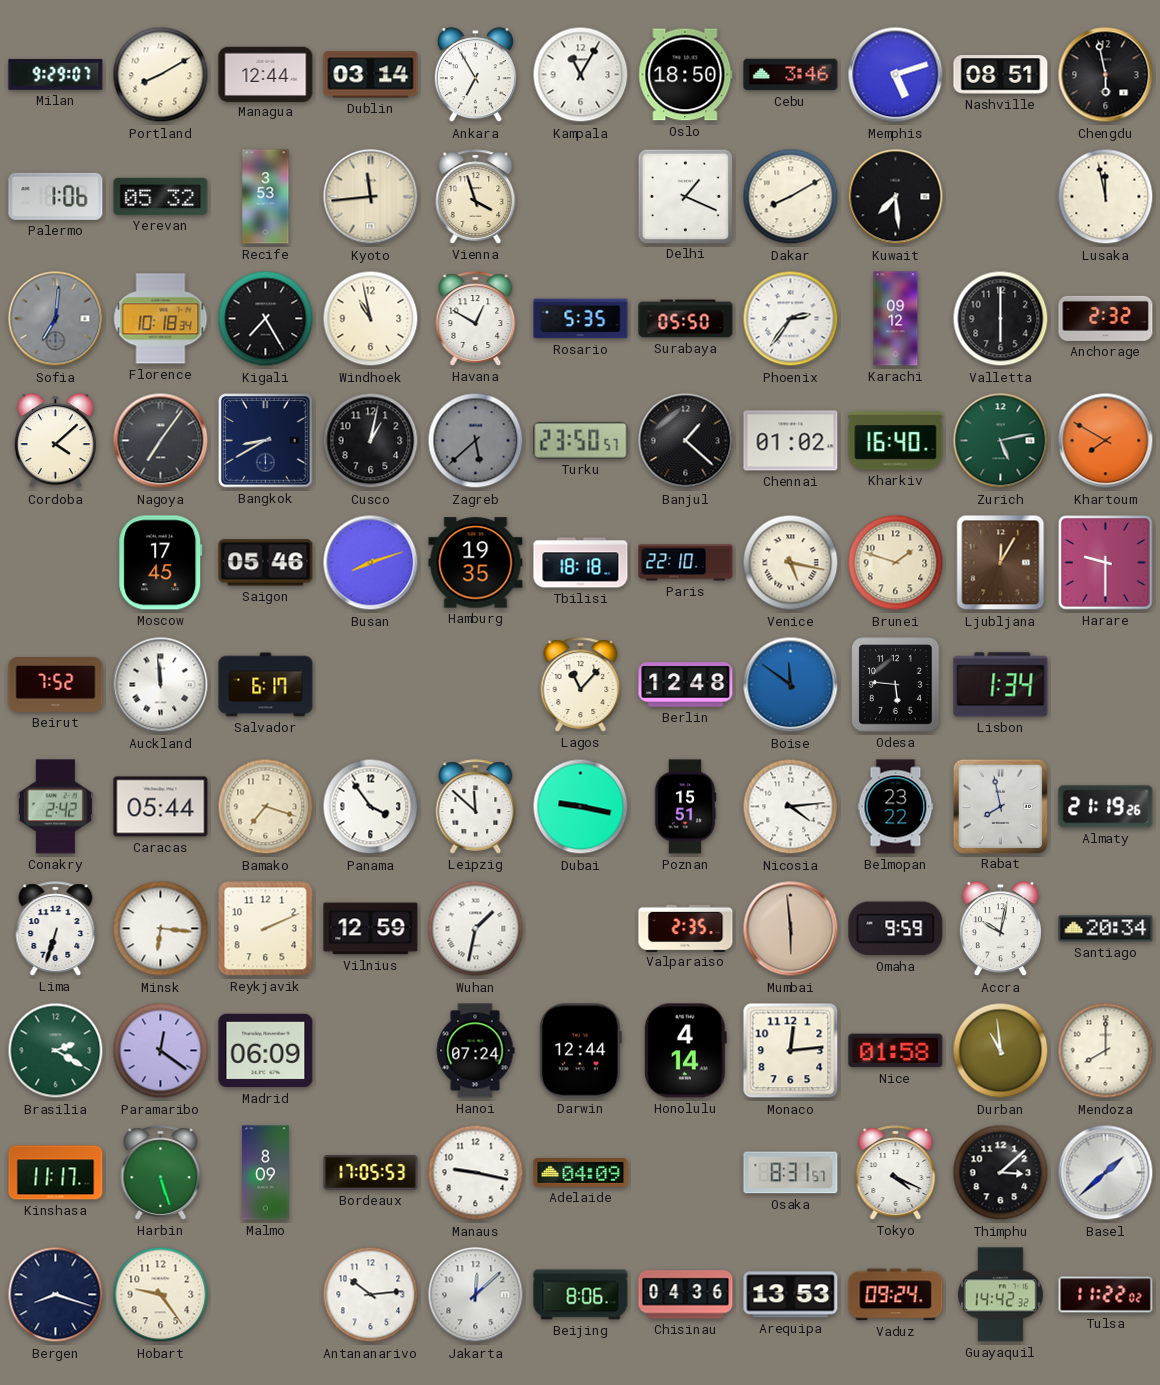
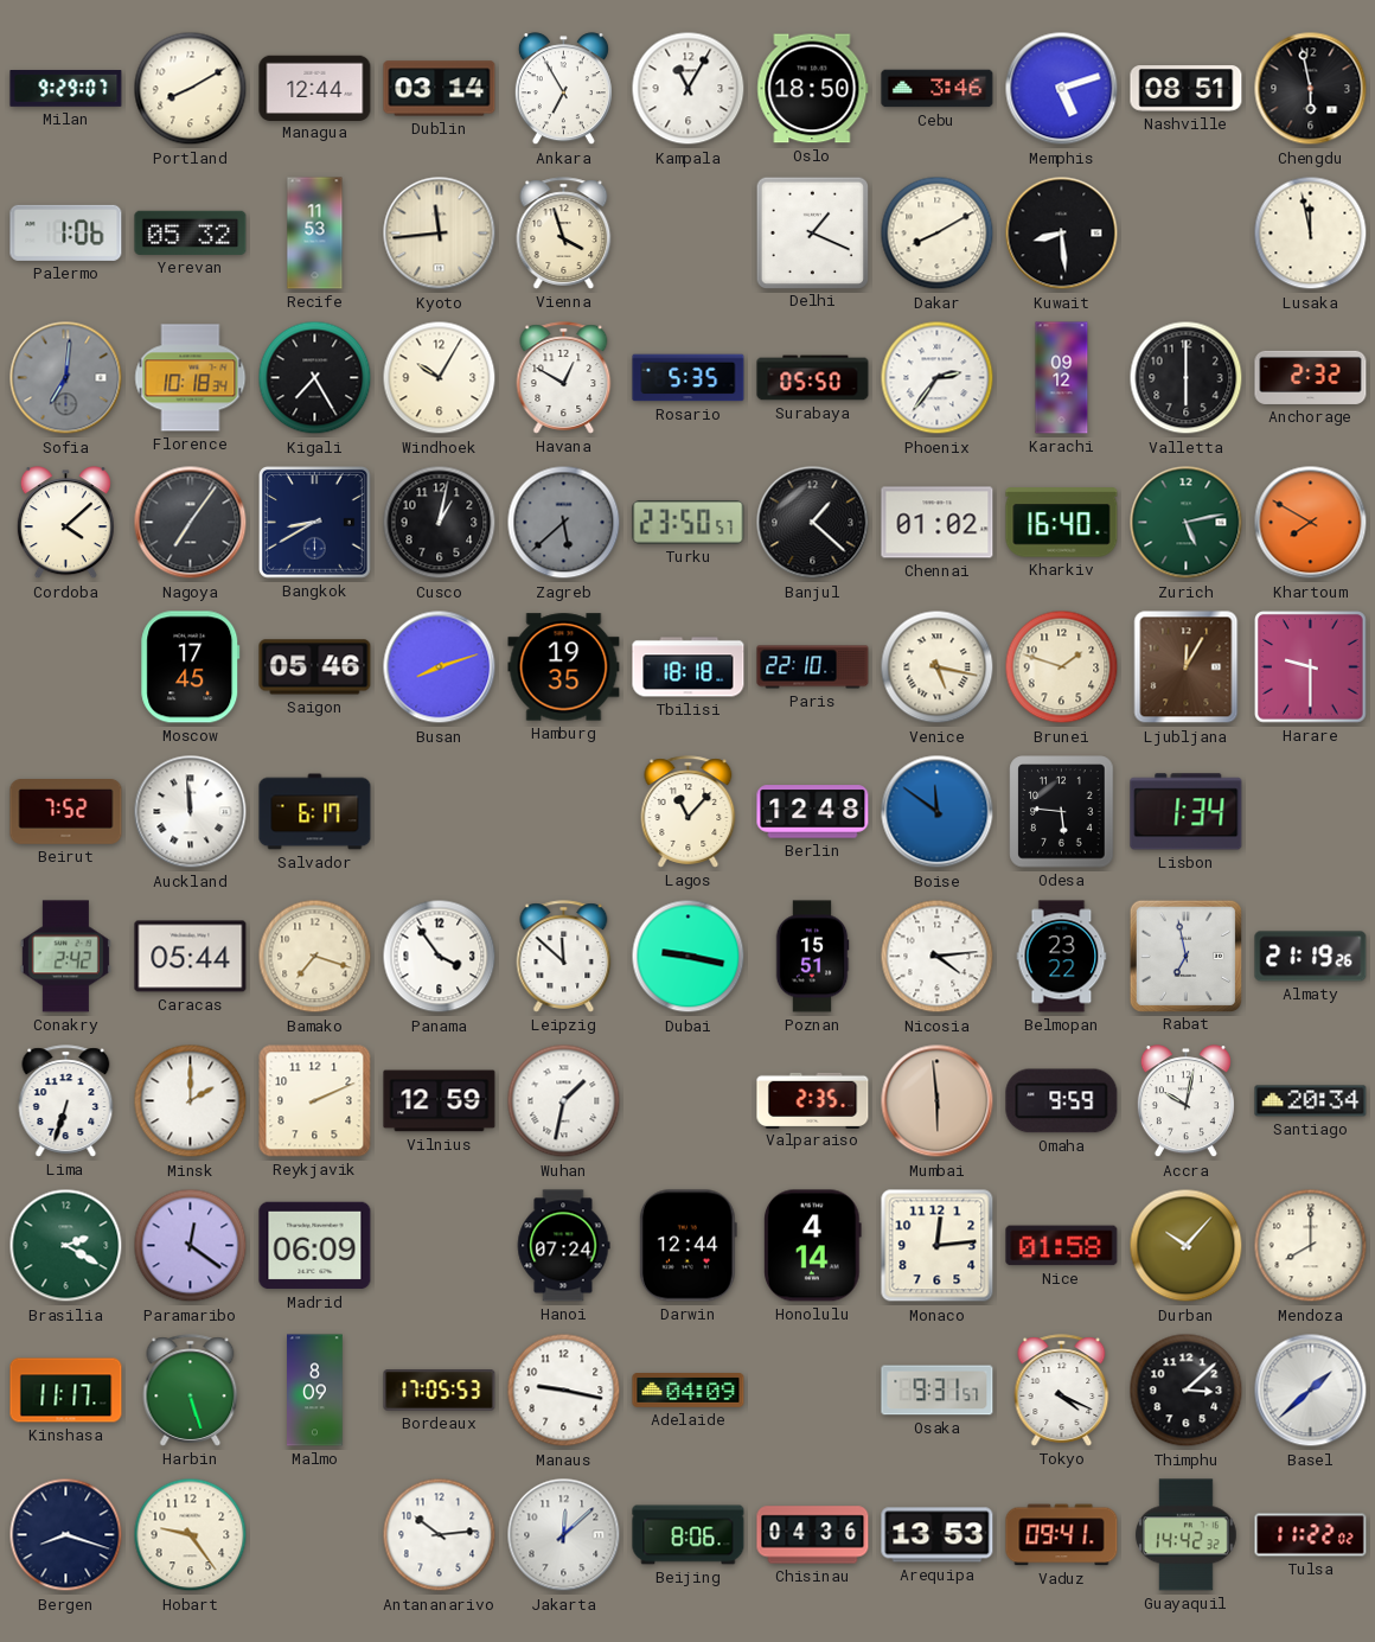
Recife: 3:53 -> 11:53 (315, 234)
Kuwait: 7:29 -> 8:29 (1062, 234)
Windhoek: 10:58 -> 10:05 (440, 378)
Rabat: 7:58 -> 6:58 (1185, 956)
Minsk: 6:16 -> 2:00 (191, 1101)
Durban: 10:59 -> 10:07 (1187, 1246)
Osaka: 8:31 -> 9:31 (938, 1391)
Vaduz: 09:24 -> 09:41 (1062, 1535)
